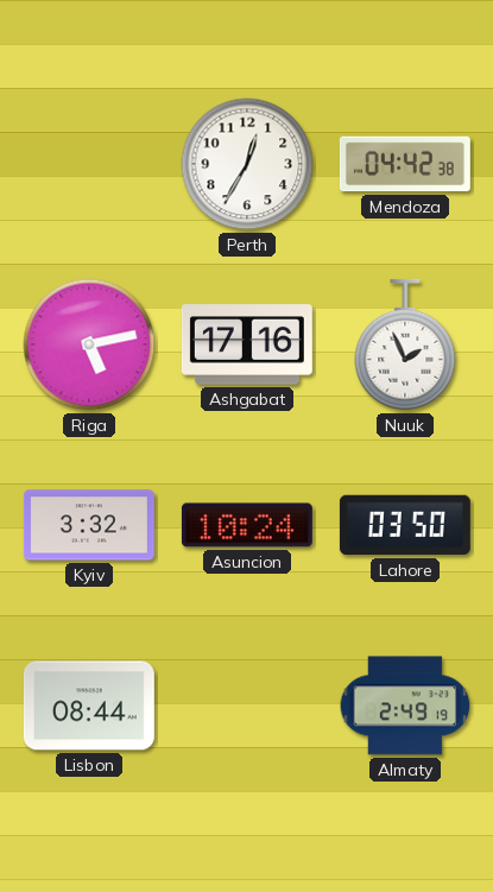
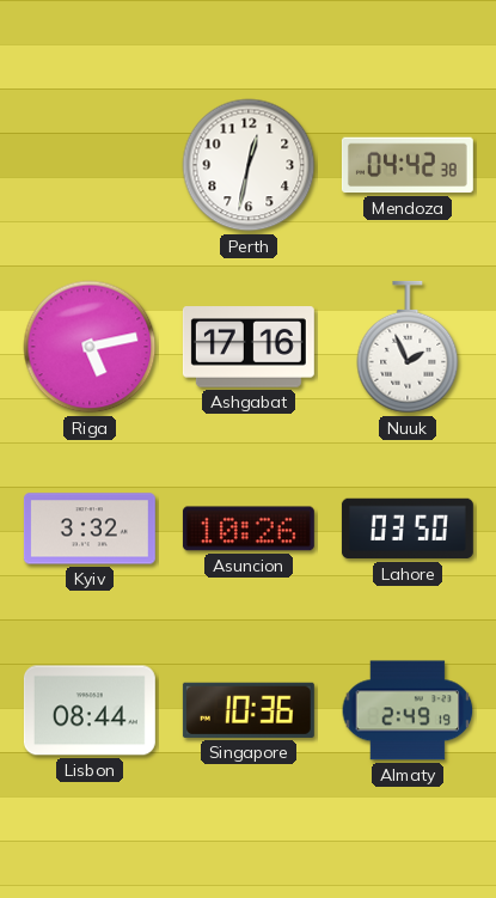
Perth: 12:35 -> 12:32 (249, 165)
Asuncion: 10:24 -> 10:26 (249, 529)
Singapore: none -> 10:36 (249, 710)
